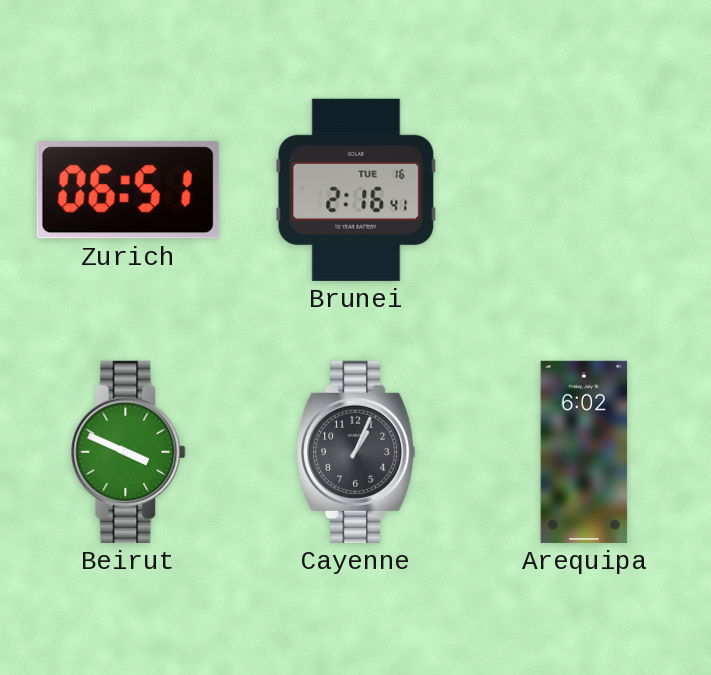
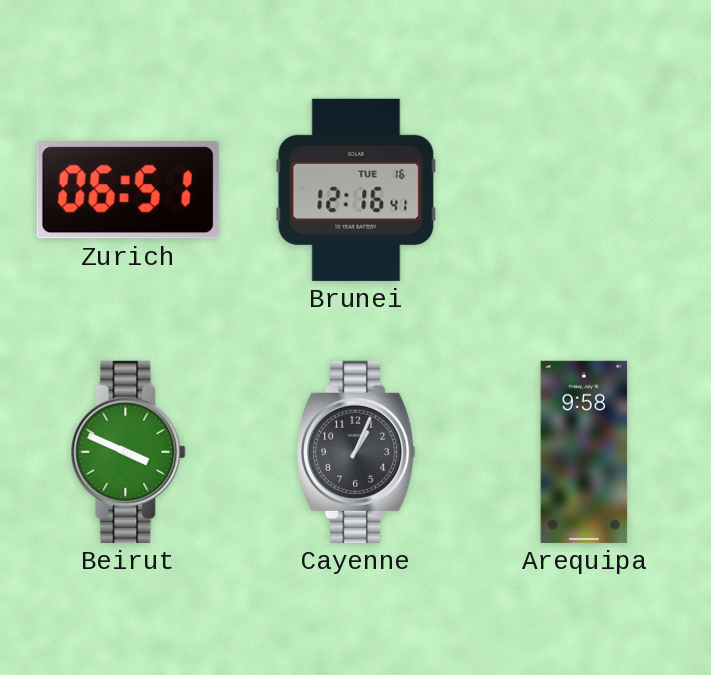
Brunei: 2:16 -> 12:16 (356, 190)
Arequipa: 6:02 -> 9:58 (584, 452)
